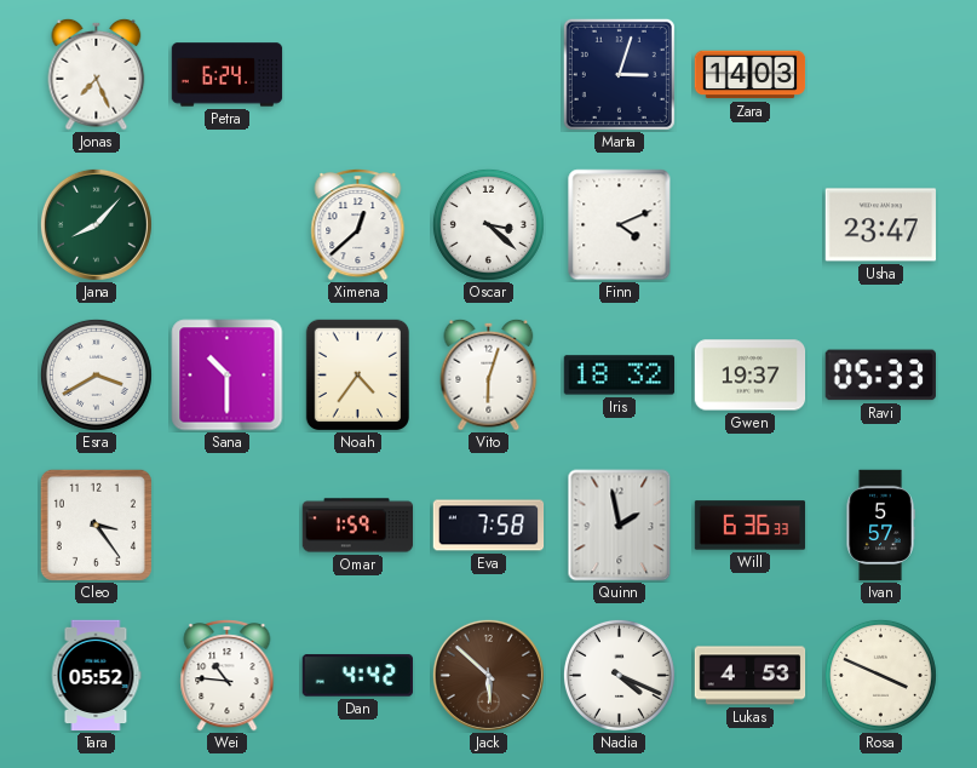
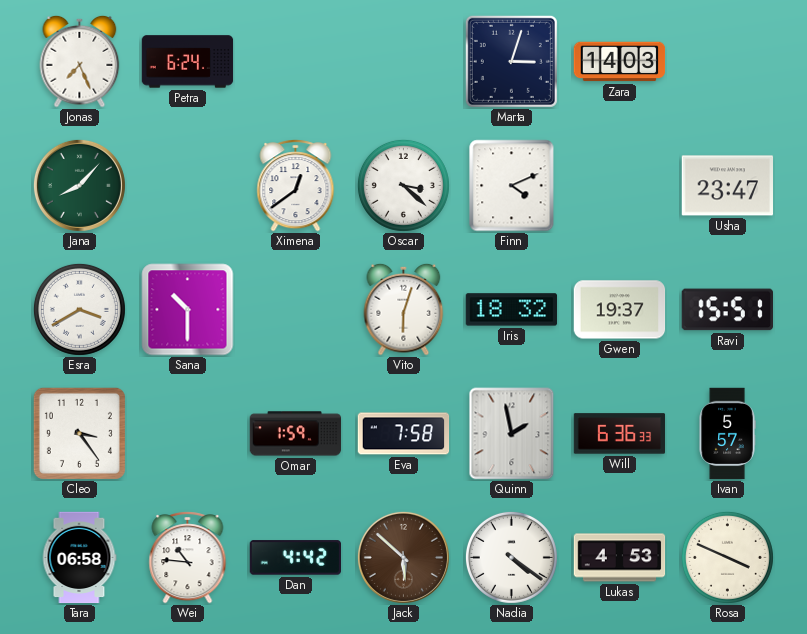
Ximena: 12:38 -> 12:39 (296, 186)
Noah: 4:36 -> none (357, 374)
Ravi: 05:33 -> 15:51 (727, 310)
Tara: 05:52 -> 06:58 (79, 558)
Nadia: 4:19 -> 4:21 (511, 557)
